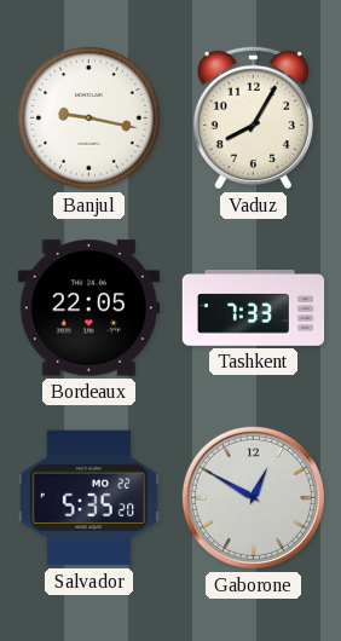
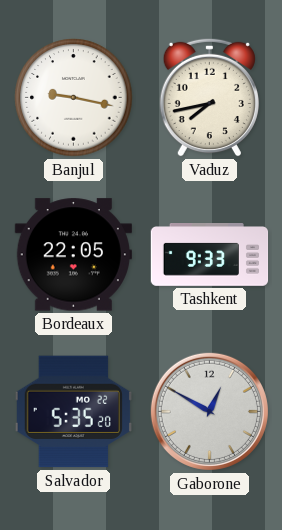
Vaduz: 8:05 -> 7:43 (209, 97)
Tashkent: 7:33 -> 9:33 (210, 255)
